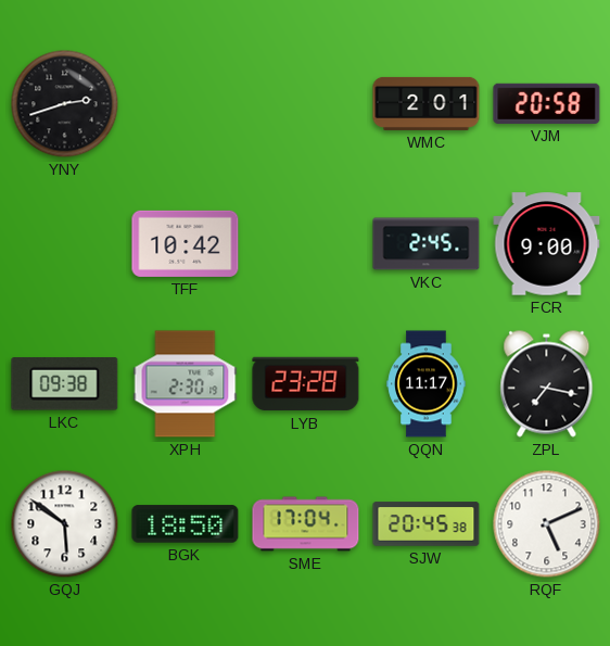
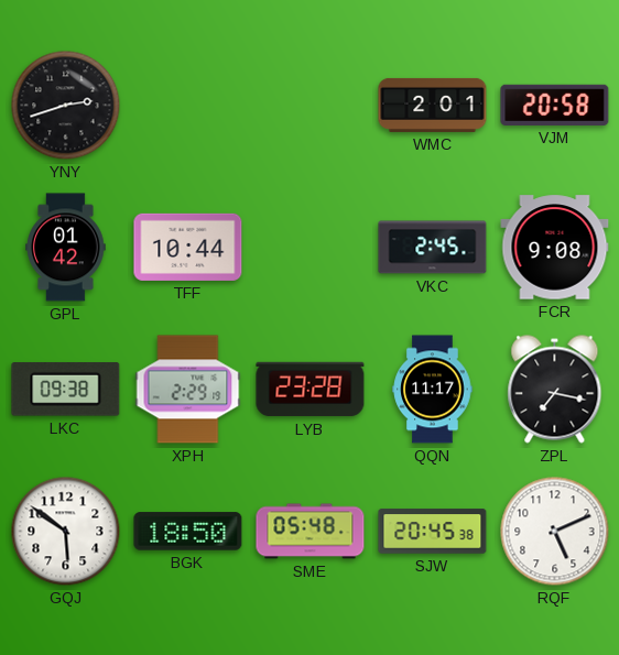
GPL: none -> 01:42 (66, 248)
TFF: 10:42 -> 10:44 (188, 247)
FCR: 9:00 -> 9:08 (555, 248)
XPH: 2:30 -> 2:29 (188, 390)
SME: 17:04 -> 05:48 (311, 532)
